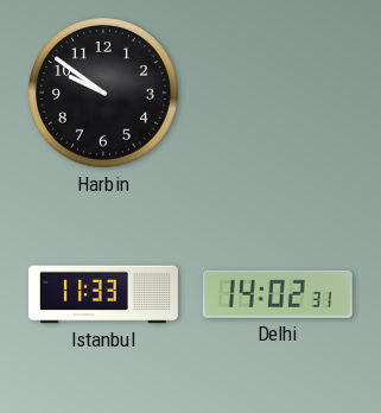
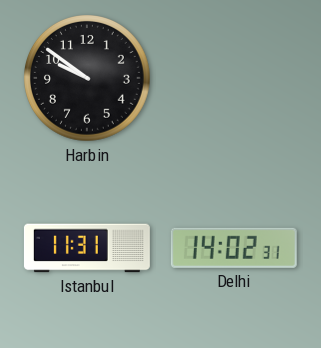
Istanbul: 11:33 -> 11:31 (87, 248)
